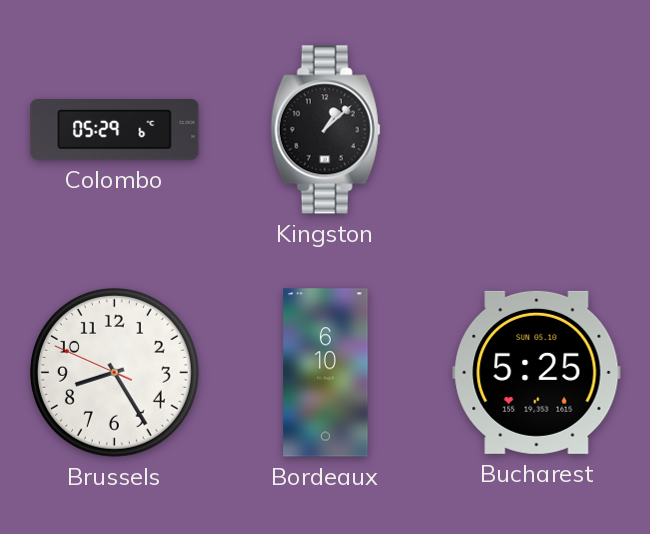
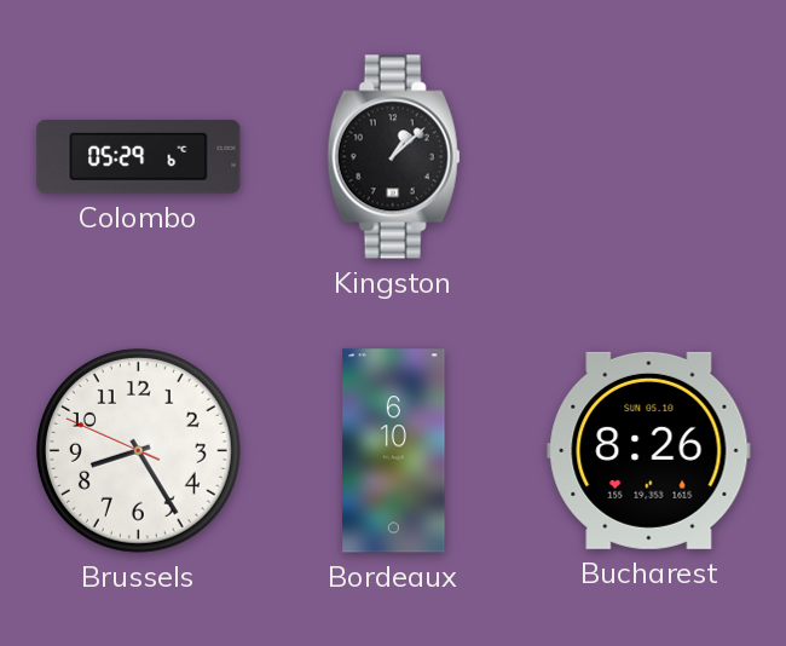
Bucharest: 5:25 -> 8:26 (649, 450)
